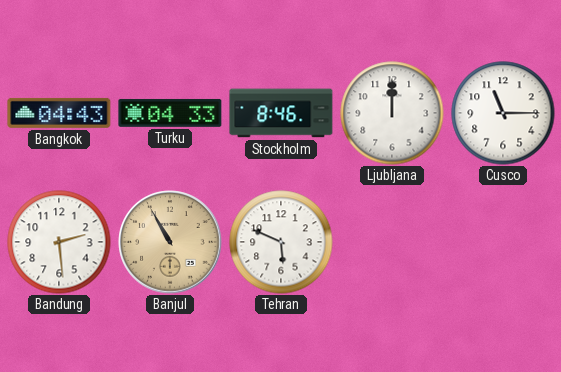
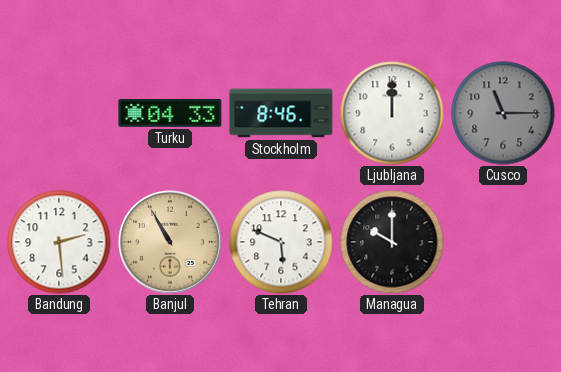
Bangkok: 04:43 -> none (59, 113)
Cusco dial: white -> grey (503, 113)
Managua: none -> 10:00 (392, 242)
